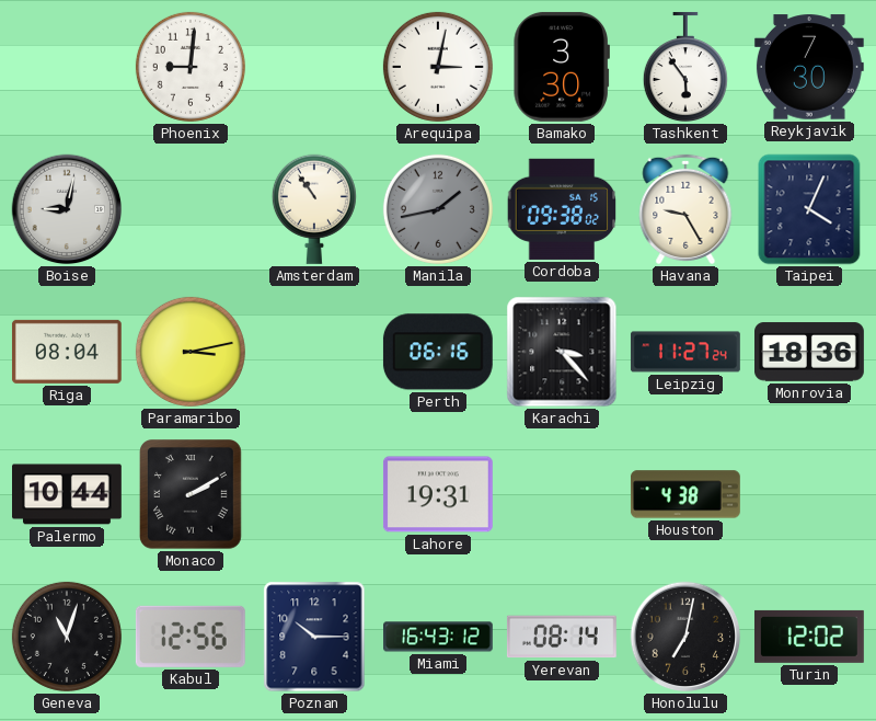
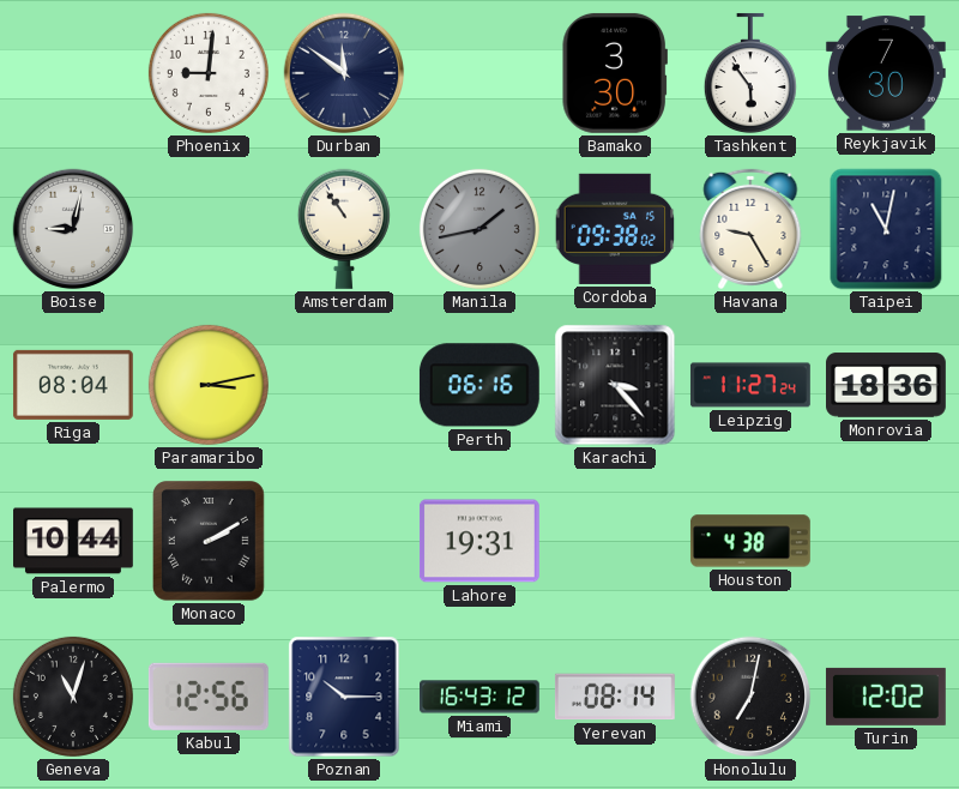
Durban: none -> 11:51 (344, 73)
Arequipa: 3:02 -> none (438, 67)
Taipei: 4:04 -> 11:02 (886, 229)
